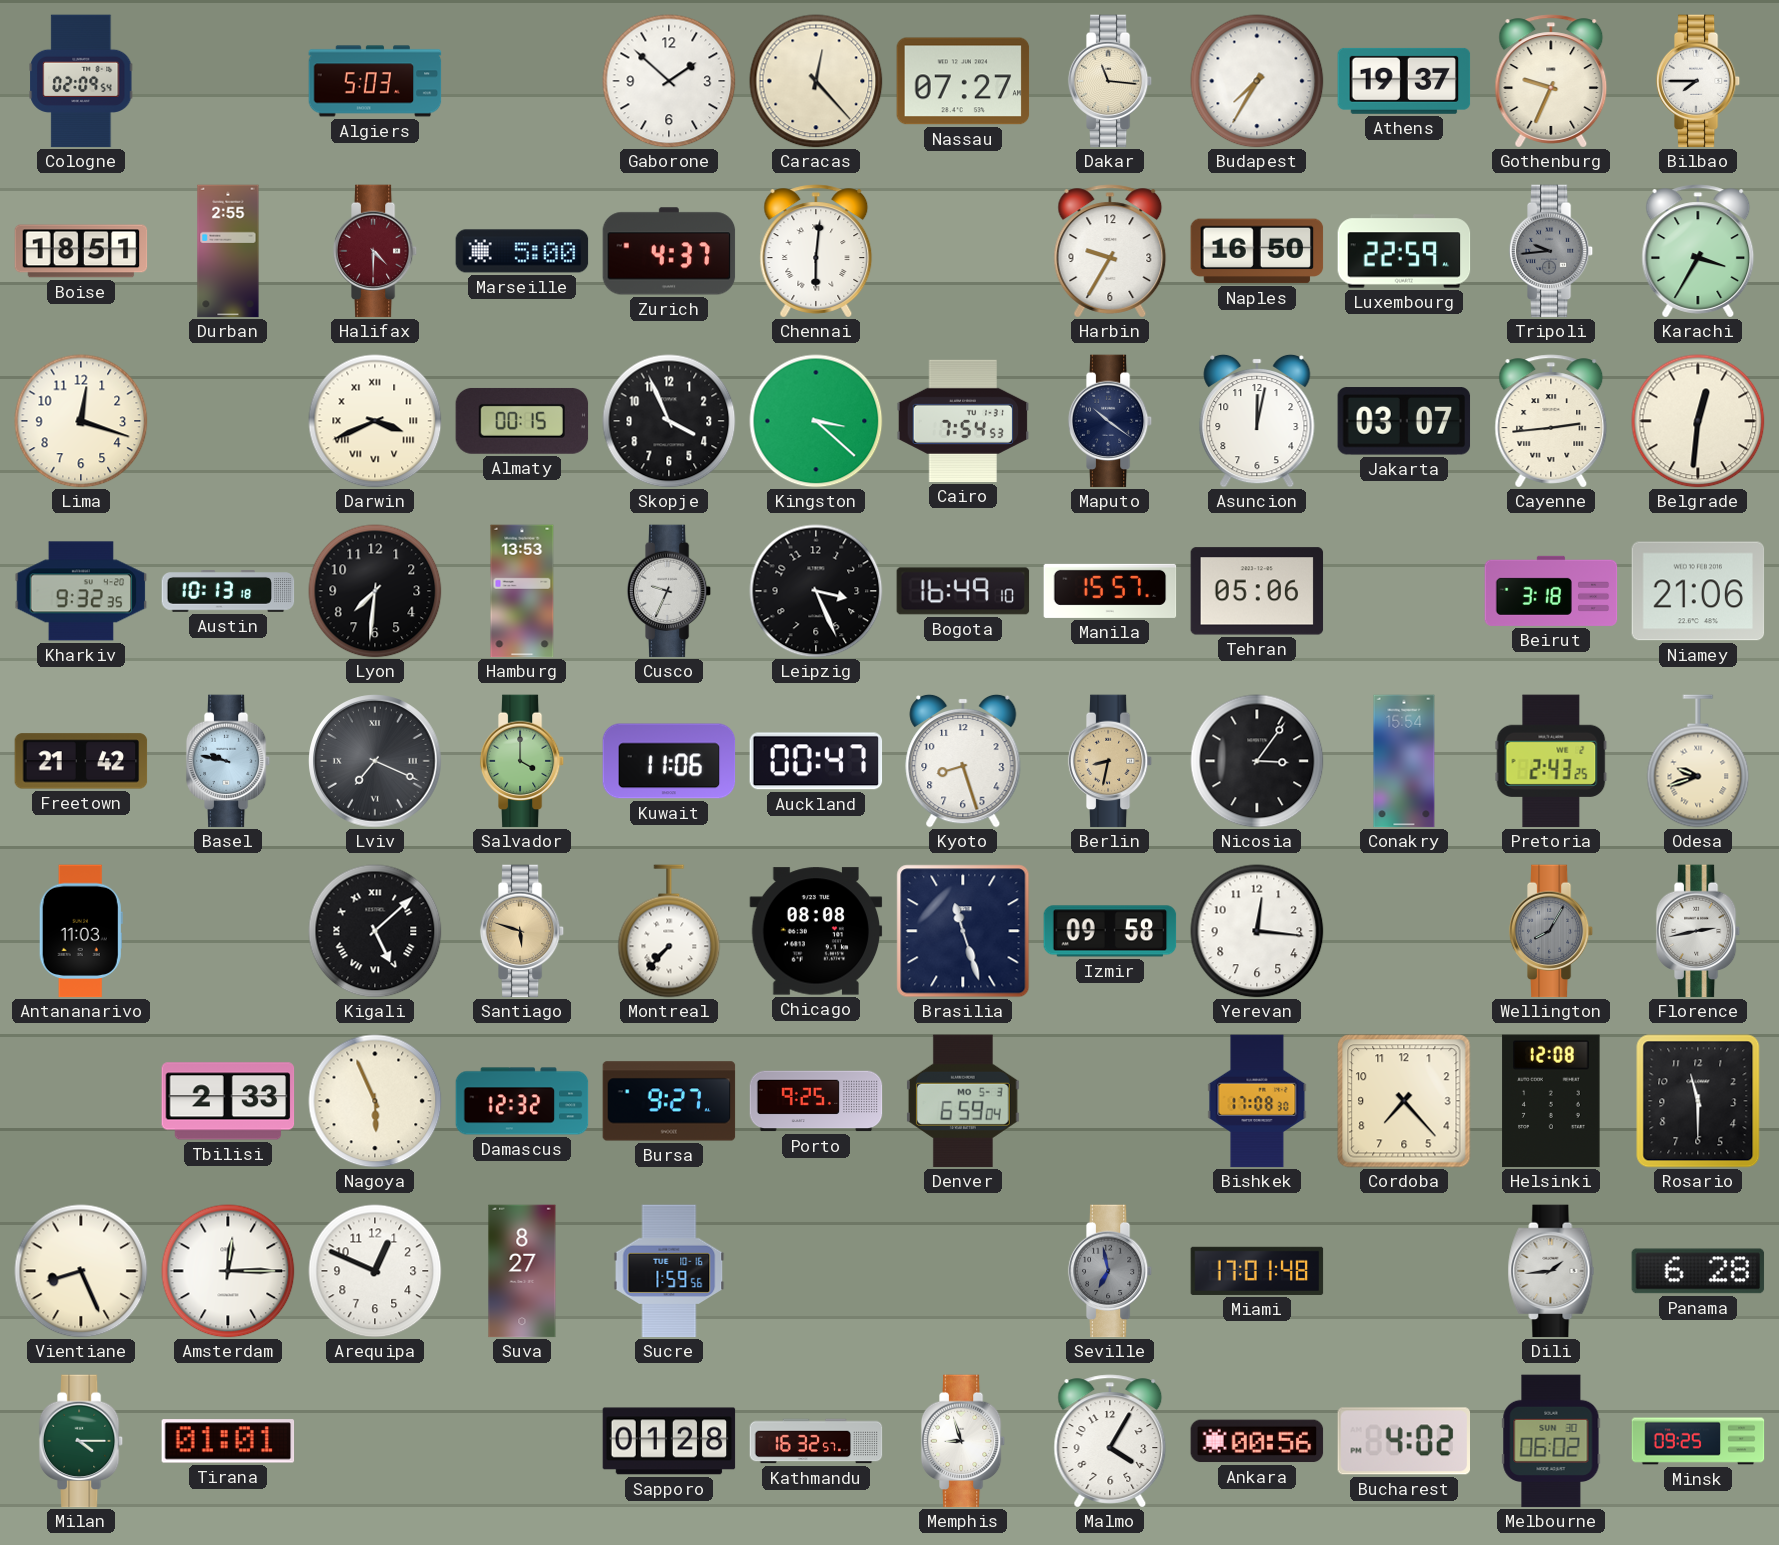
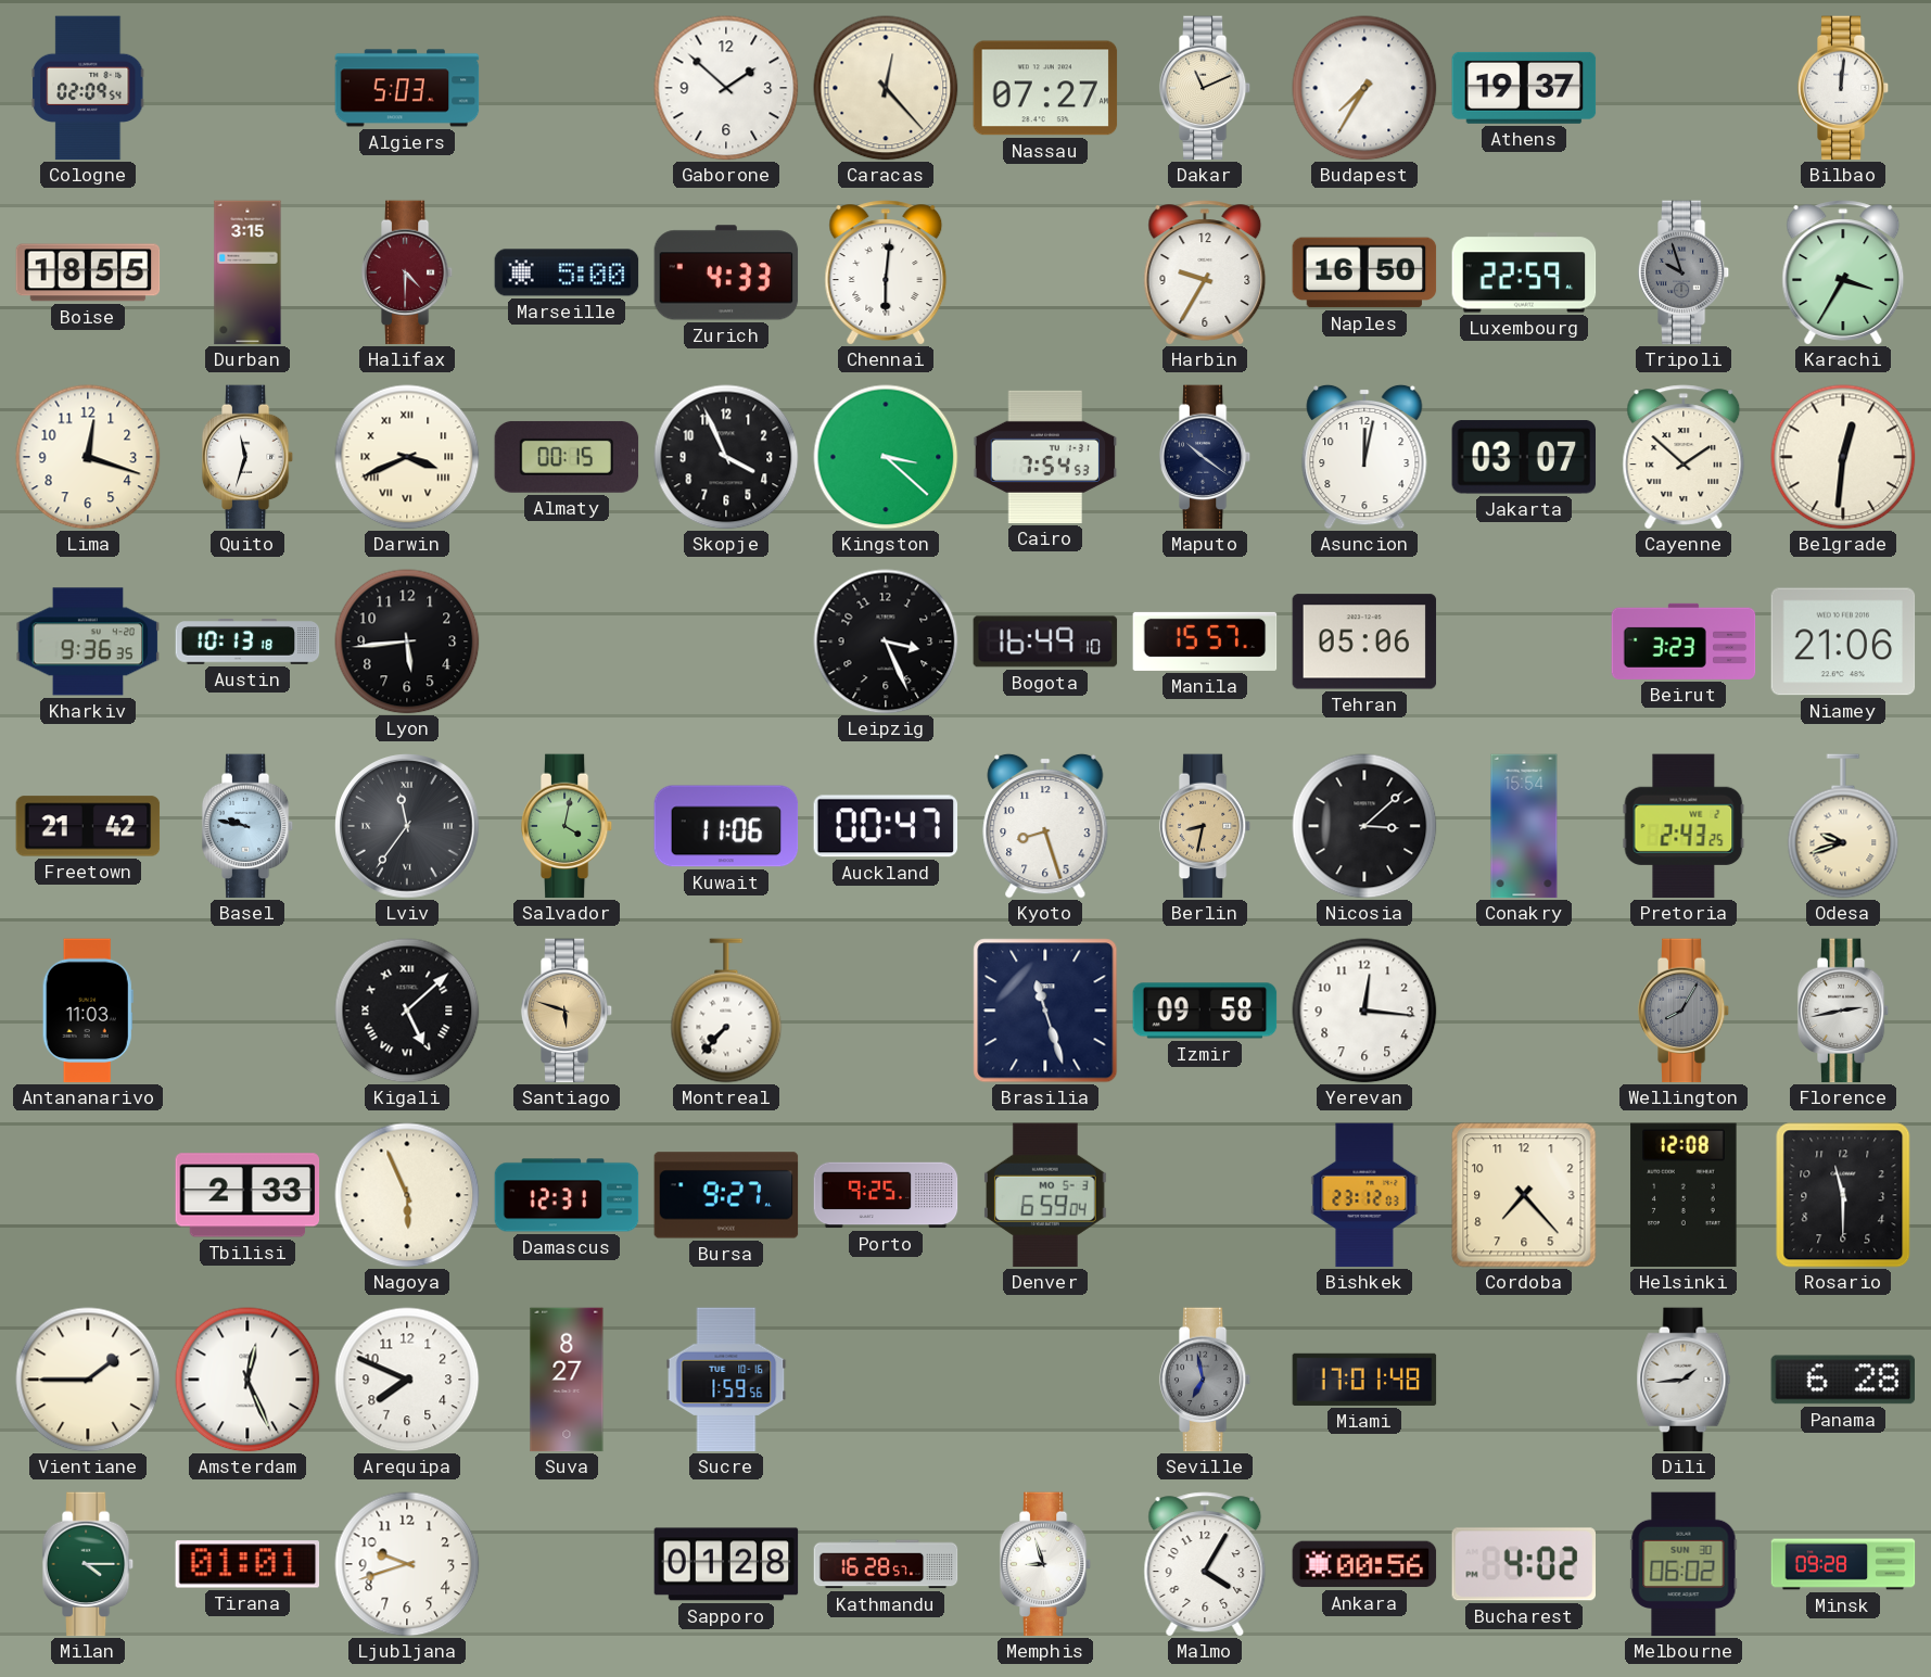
Dakar: 11:16 -> 11:11 (1205, 88)
Gothenburg: 9:34 -> none (1551, 81)
Bilbao: 7:45 -> 12:01 (1843, 88)
Boise: 18:51 -> 18:55 (88, 272)
Durban: 2:55 -> 3:15 (247, 272)
Zurich: 4:37 -> 4:33 (726, 272)
Tripoli: 9:44 -> 9:57 (1684, 272)
Quito: none -> 11:33 (247, 457)
Cayenne: 2:44 -> 1:52 (1684, 457)
Kharkiv: 9:32 -> 9:36 (88, 641)
Lyon: 7:31 -> 5:44 (407, 641)
Hamburg: 13:53 -> none (522, 591)
Cusco: 9:34 -> none (669, 591)
Beirut: 3:18 -> 3:23 (1684, 641)
Lviv: 7:19 -> 11:36 (407, 826)
Salvador: 4:00 -> 4:02 (567, 826)
Nicosia: 3:06 -> 3:08 (1364, 826)
Chicago: 08:08 -> none (816, 931)
Damascus: 12:32 -> 12:31 (567, 1195)
Bishkek: 17:08 -> 23:12 (1364, 1195)
Vientiane: 8:26 -> 1:45 (88, 1380)
Amsterdam: 12:15 -> 12:26 (247, 1380)
Arequipa: 12:49 -> 7:49 (407, 1380)
Ljubljana: none -> 9:42 (407, 1564)
Kathmandu: 16:32 -> 16:28 (886, 1564)
Minsk: 09:25 -> 09:28 (1843, 1564)
